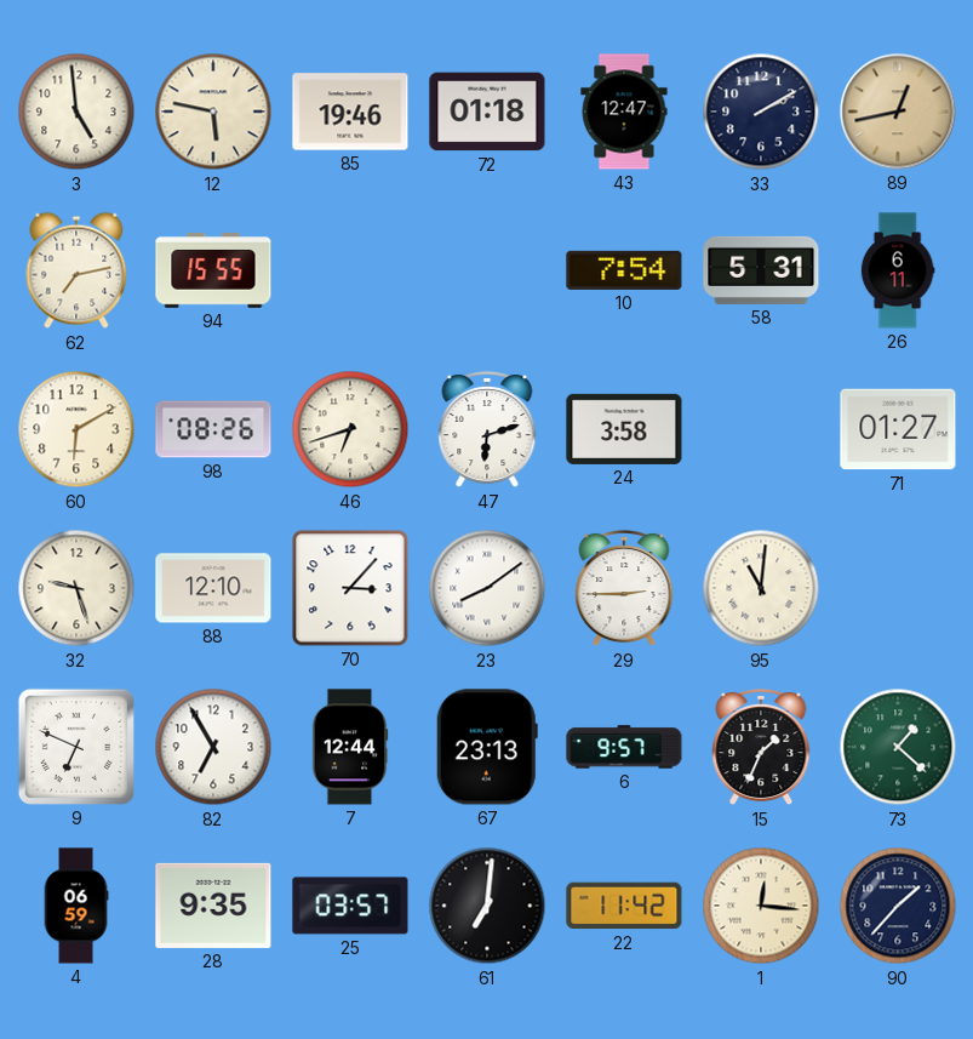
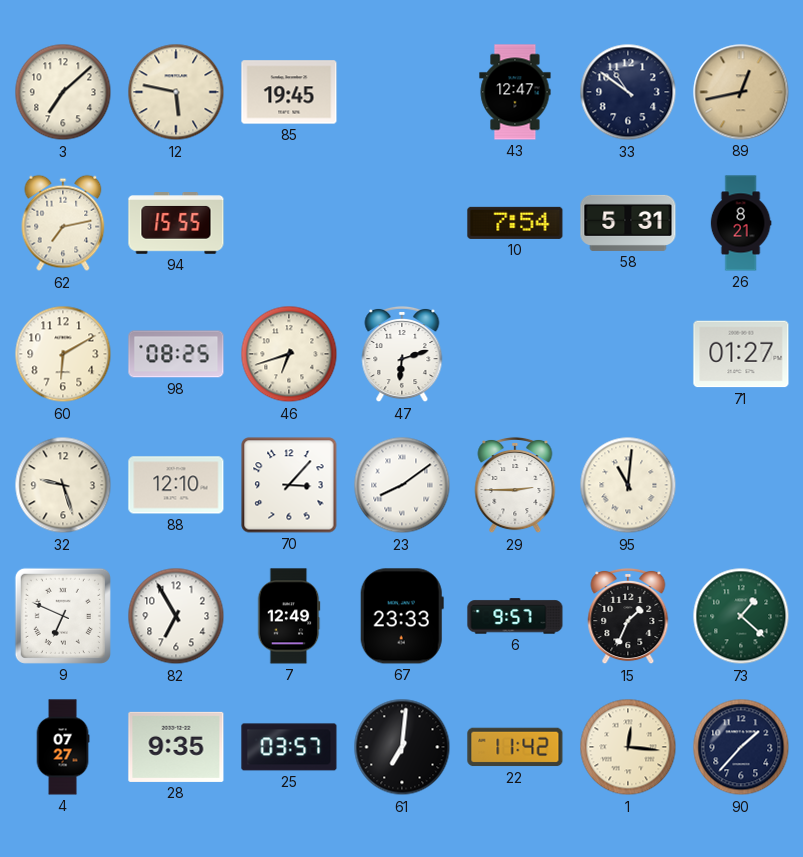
3: 4:59 -> 7:08 (63, 92)
85: 19:46 -> 19:45 (289, 92)
72: 01:18 -> none (487, 112)
33: 2:10 -> 10:51 (628, 92)
26: 6:11 -> 8:21 (741, 223)
98: 08:26 -> 08:25 (176, 354)
24: 3:58 -> none (624, 429)
7: 12:44 -> 12:49 (289, 616)
67: 23:13 -> 23:33 (402, 616)
4: 06:59 -> 07:27 (63, 747)
